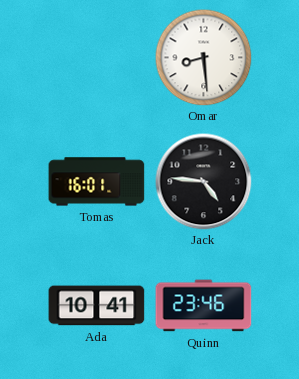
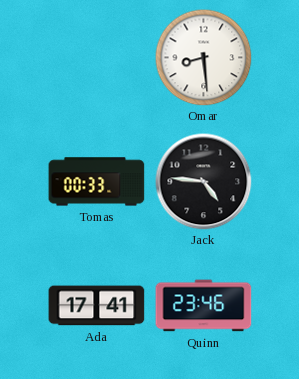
Tomas: 16:01 -> 00:33 (97, 182)
Ada: 10:41 -> 17:41 (97, 306)
